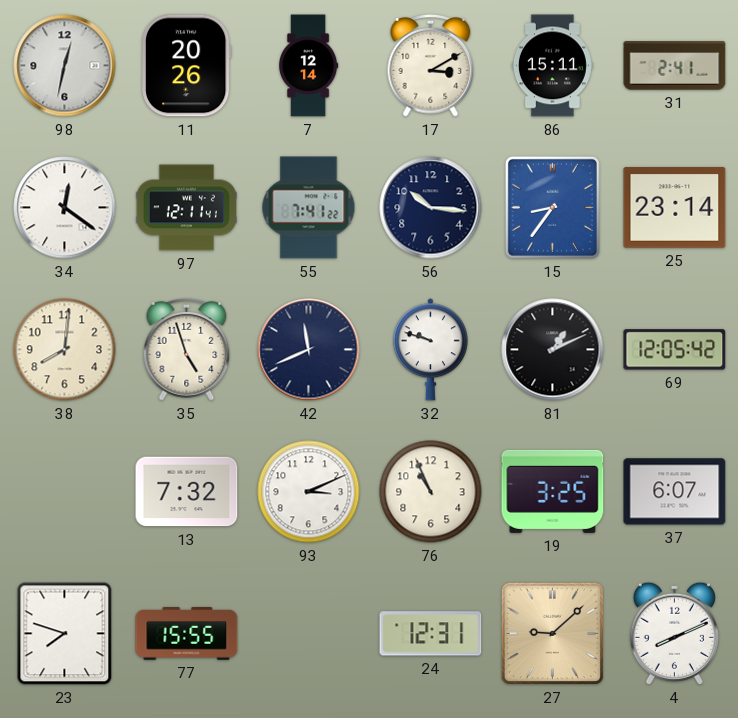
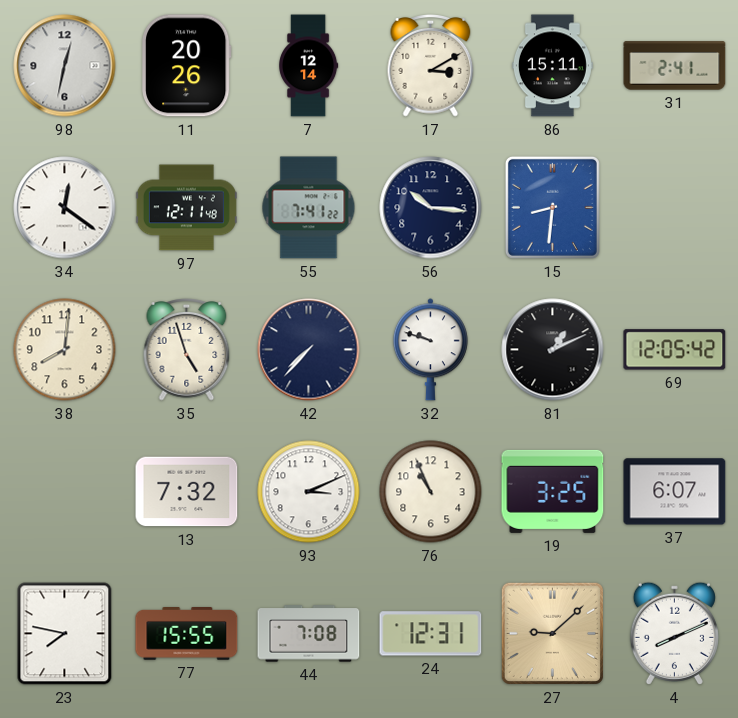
97: 12:11:41 -> 12:11:48 (186, 208)
15: 8:36 -> 8:31 (552, 207)
25: 23:14 -> none (675, 208)
42: 11:41 -> 7:37 (309, 350)
23: 7:48 -> 7:47 (65, 634)
44: none -> 7:08 (309, 634)
